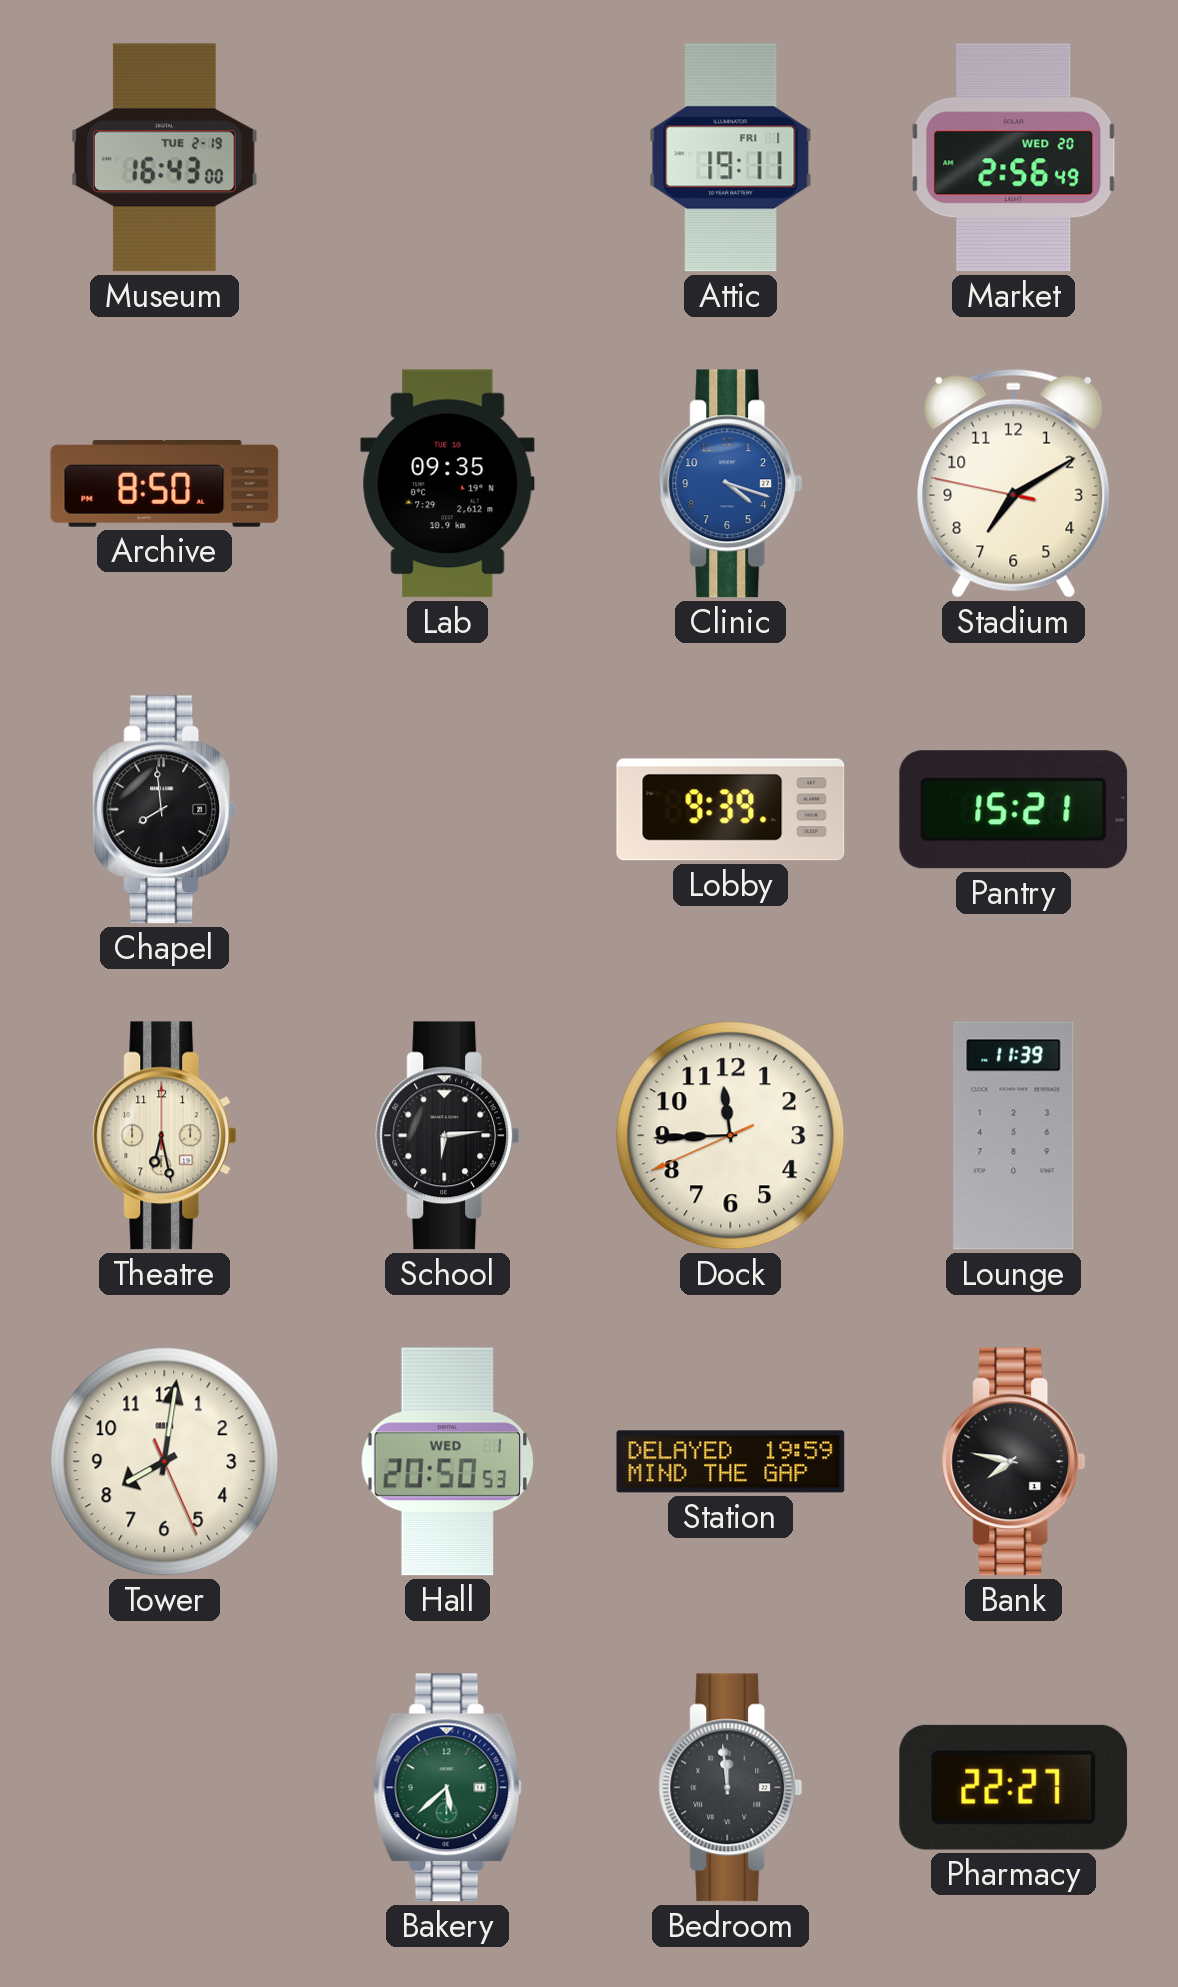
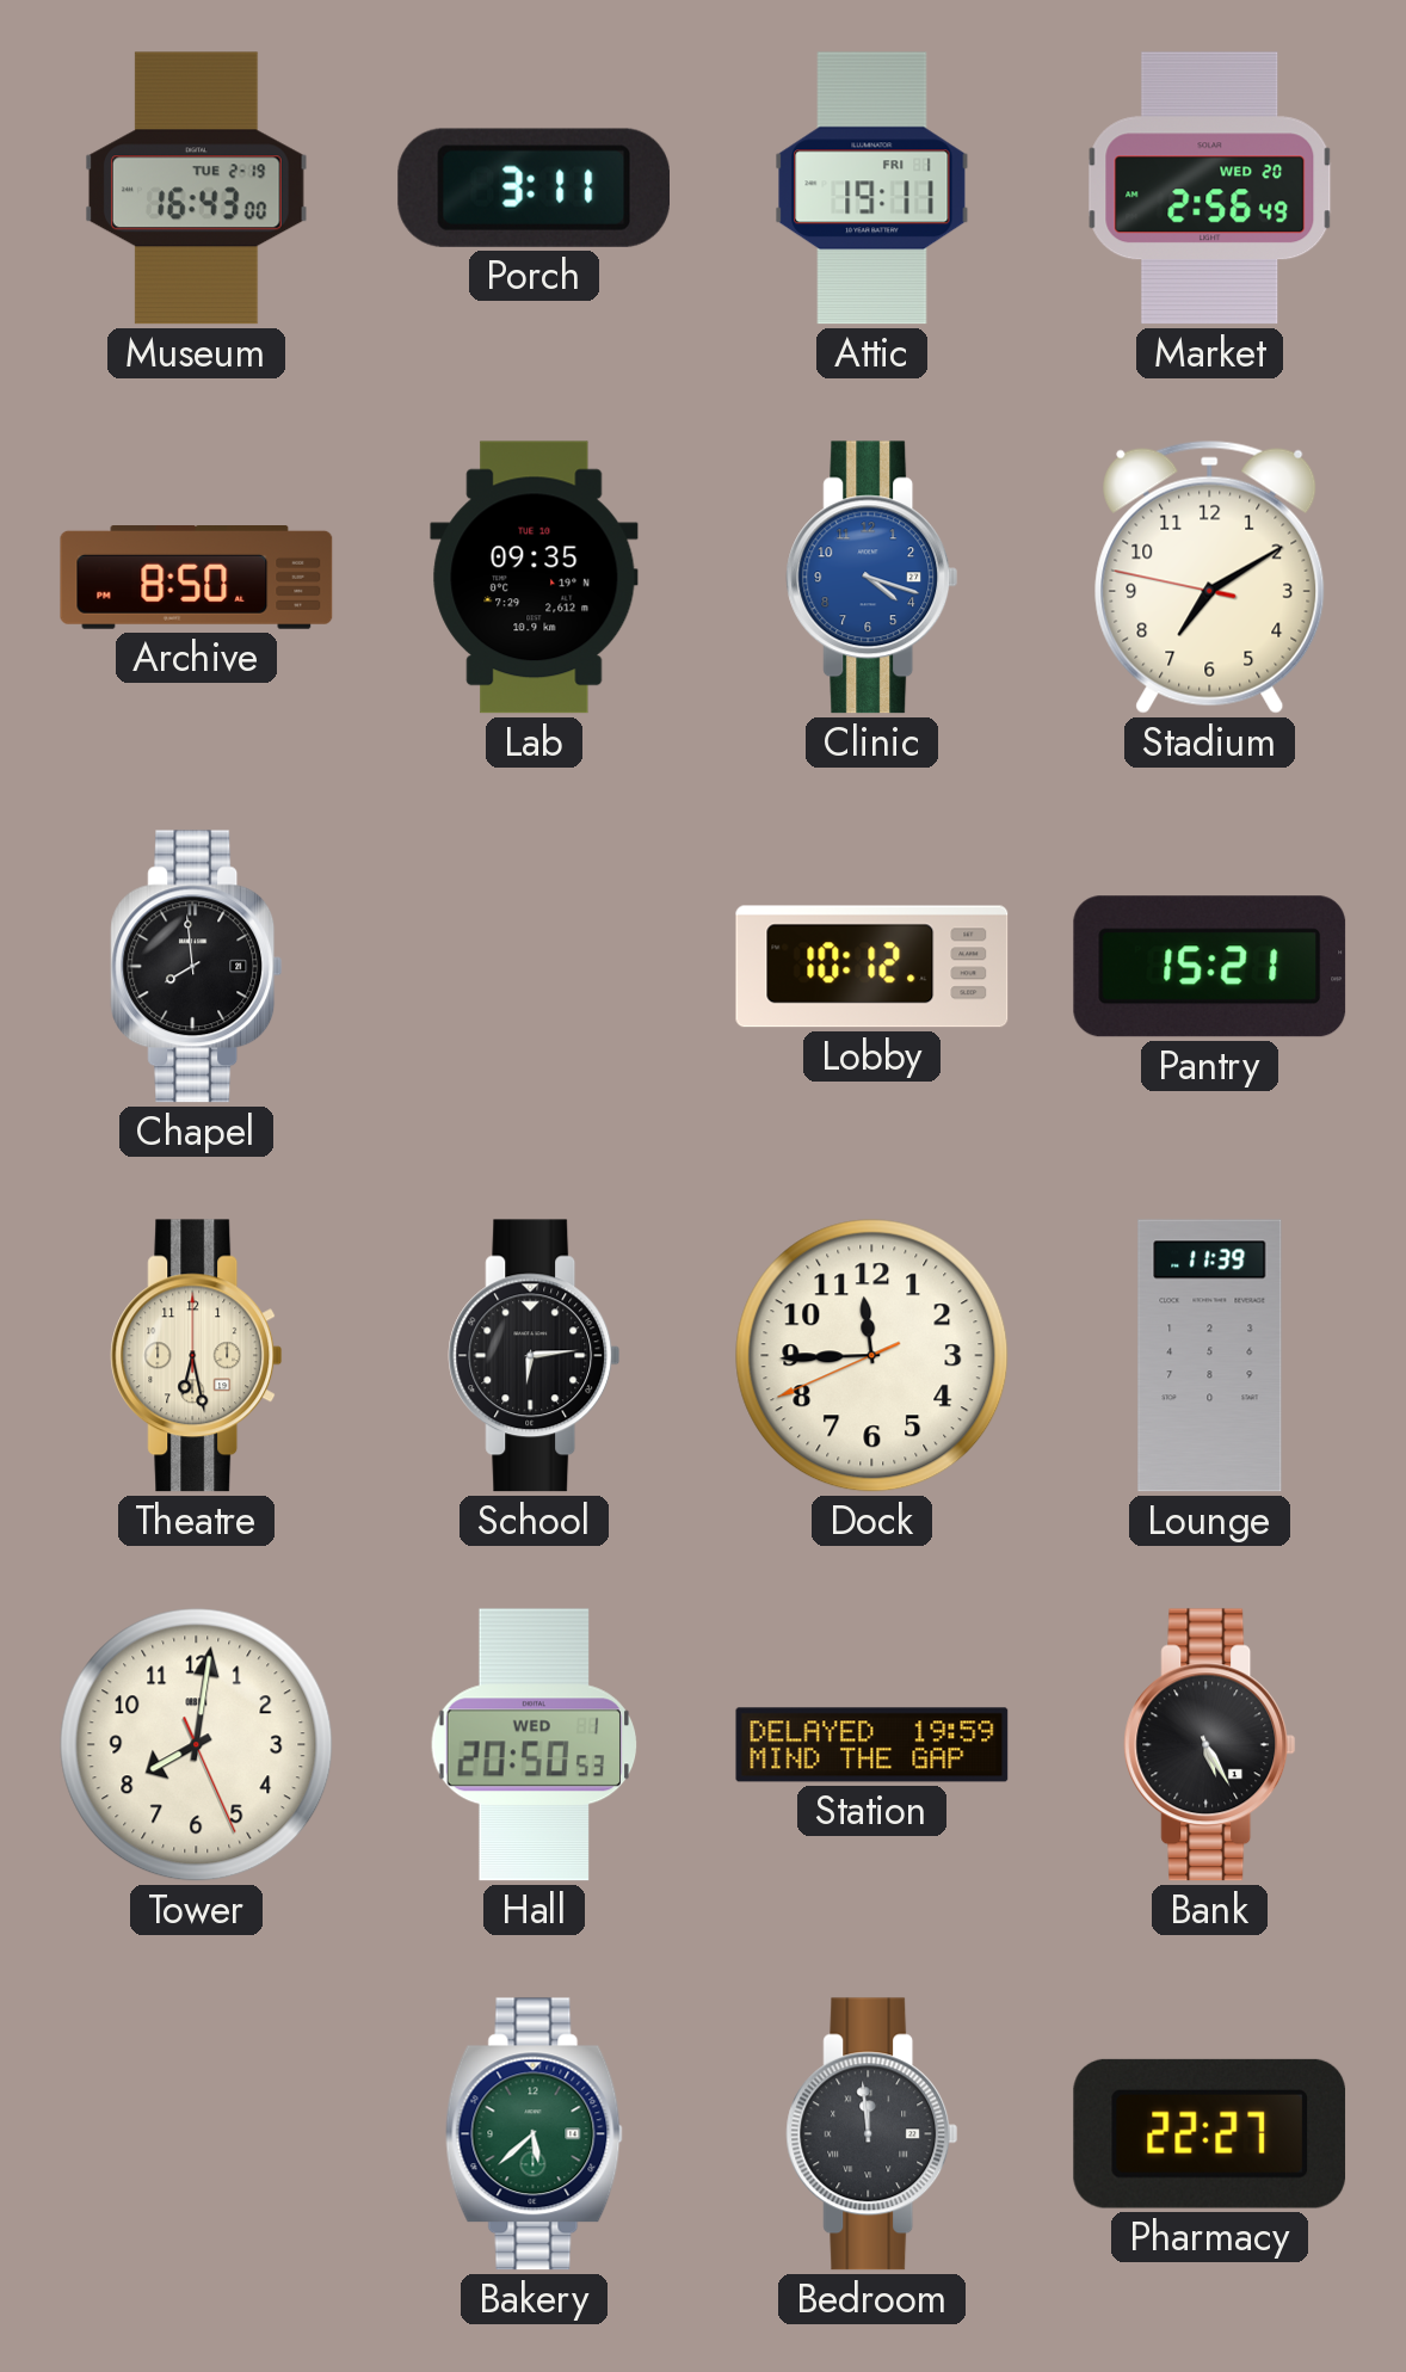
Porch: none -> 3:11 (534, 187)
Lobby: 9:39 -> 10:12 (872, 967)
Bank: 7:47 -> 5:25 (1210, 1745)
